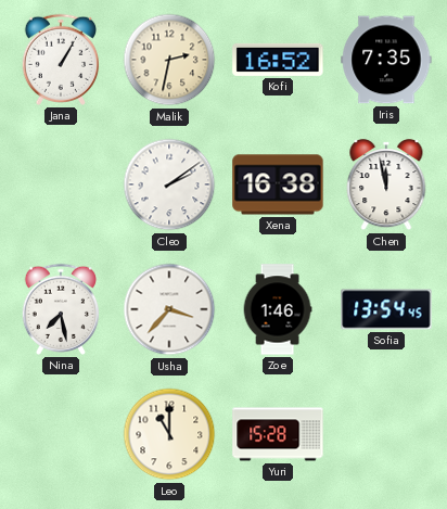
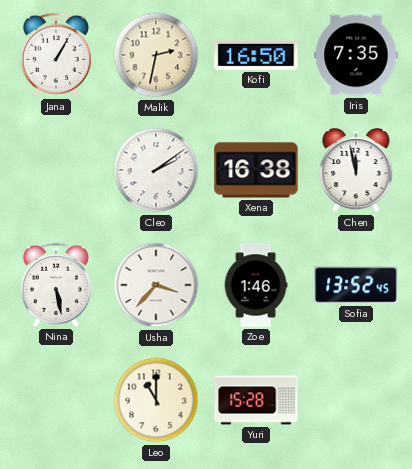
Kofi: 16:52 -> 16:50 (256, 55)
Nina: 7:28 -> 5:28 (55, 285)
Sofia: 13:54 -> 13:52 (356, 285)
